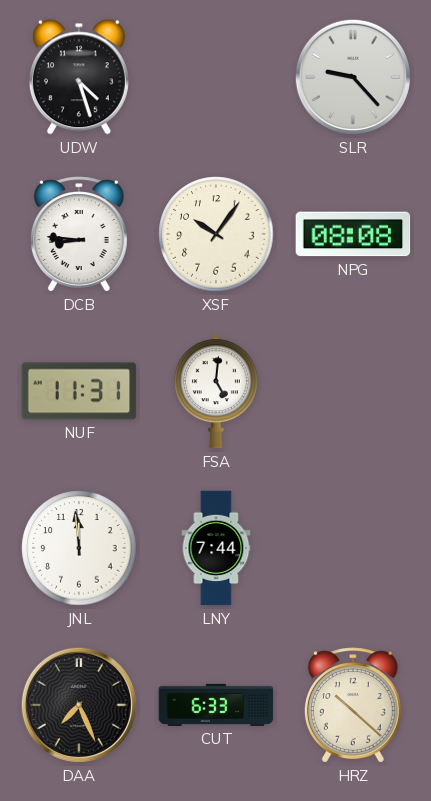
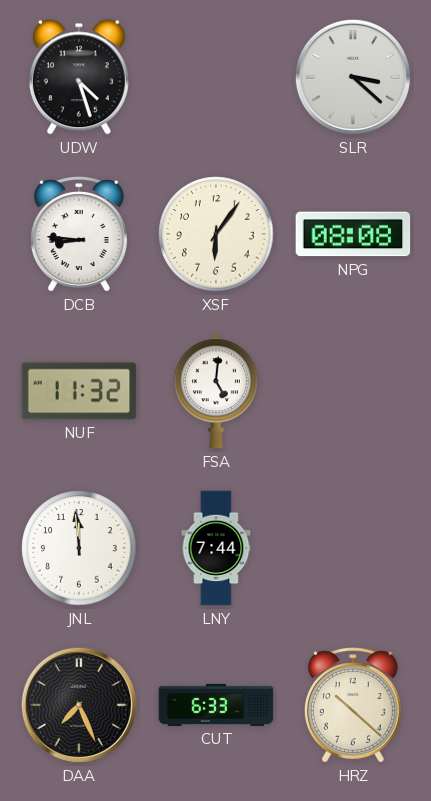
SLR: 9:23 -> 3:22 (353, 77)
XSF: 10:06 -> 6:06 (216, 234)
NUF: 11:31 -> 11:32 (79, 391)
